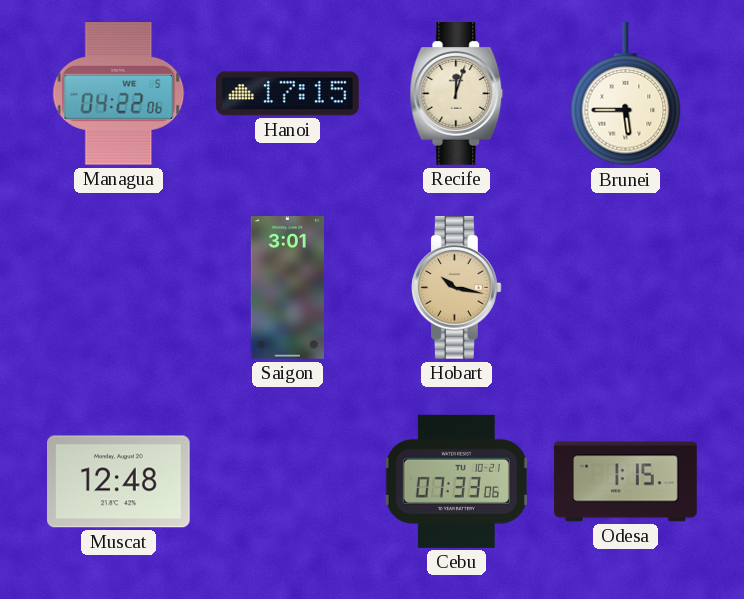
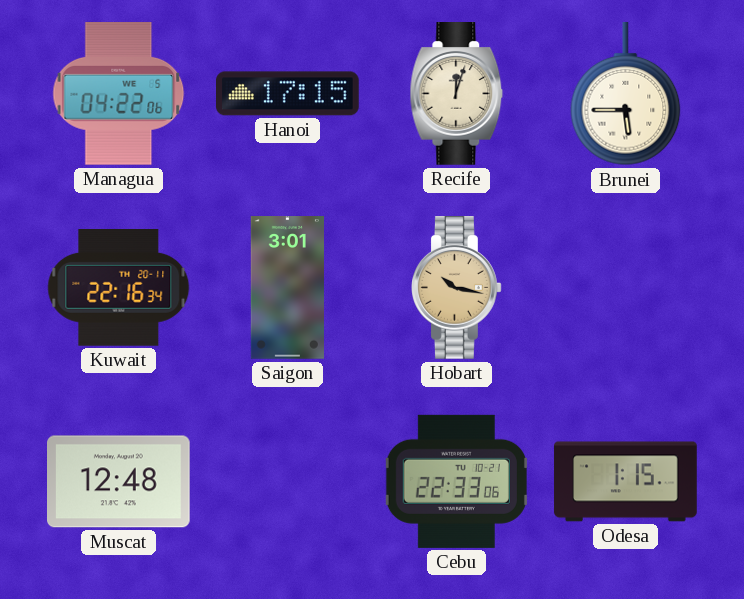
Kuwait: none -> 22:16 (119, 288)
Cebu: 07:33 -> 22:33 (456, 481)
